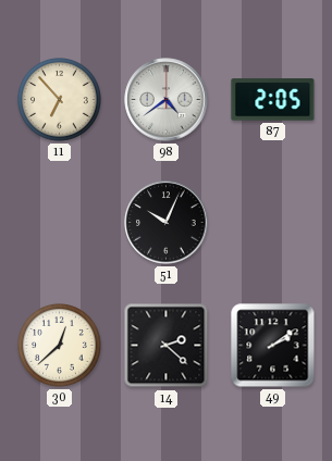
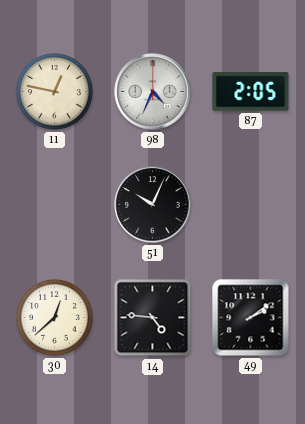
11: 6:53 -> 12:47 (55, 92)
98: 4:39 -> 4:34 (153, 92)
14: 2:22 -> 4:46 (153, 318)
